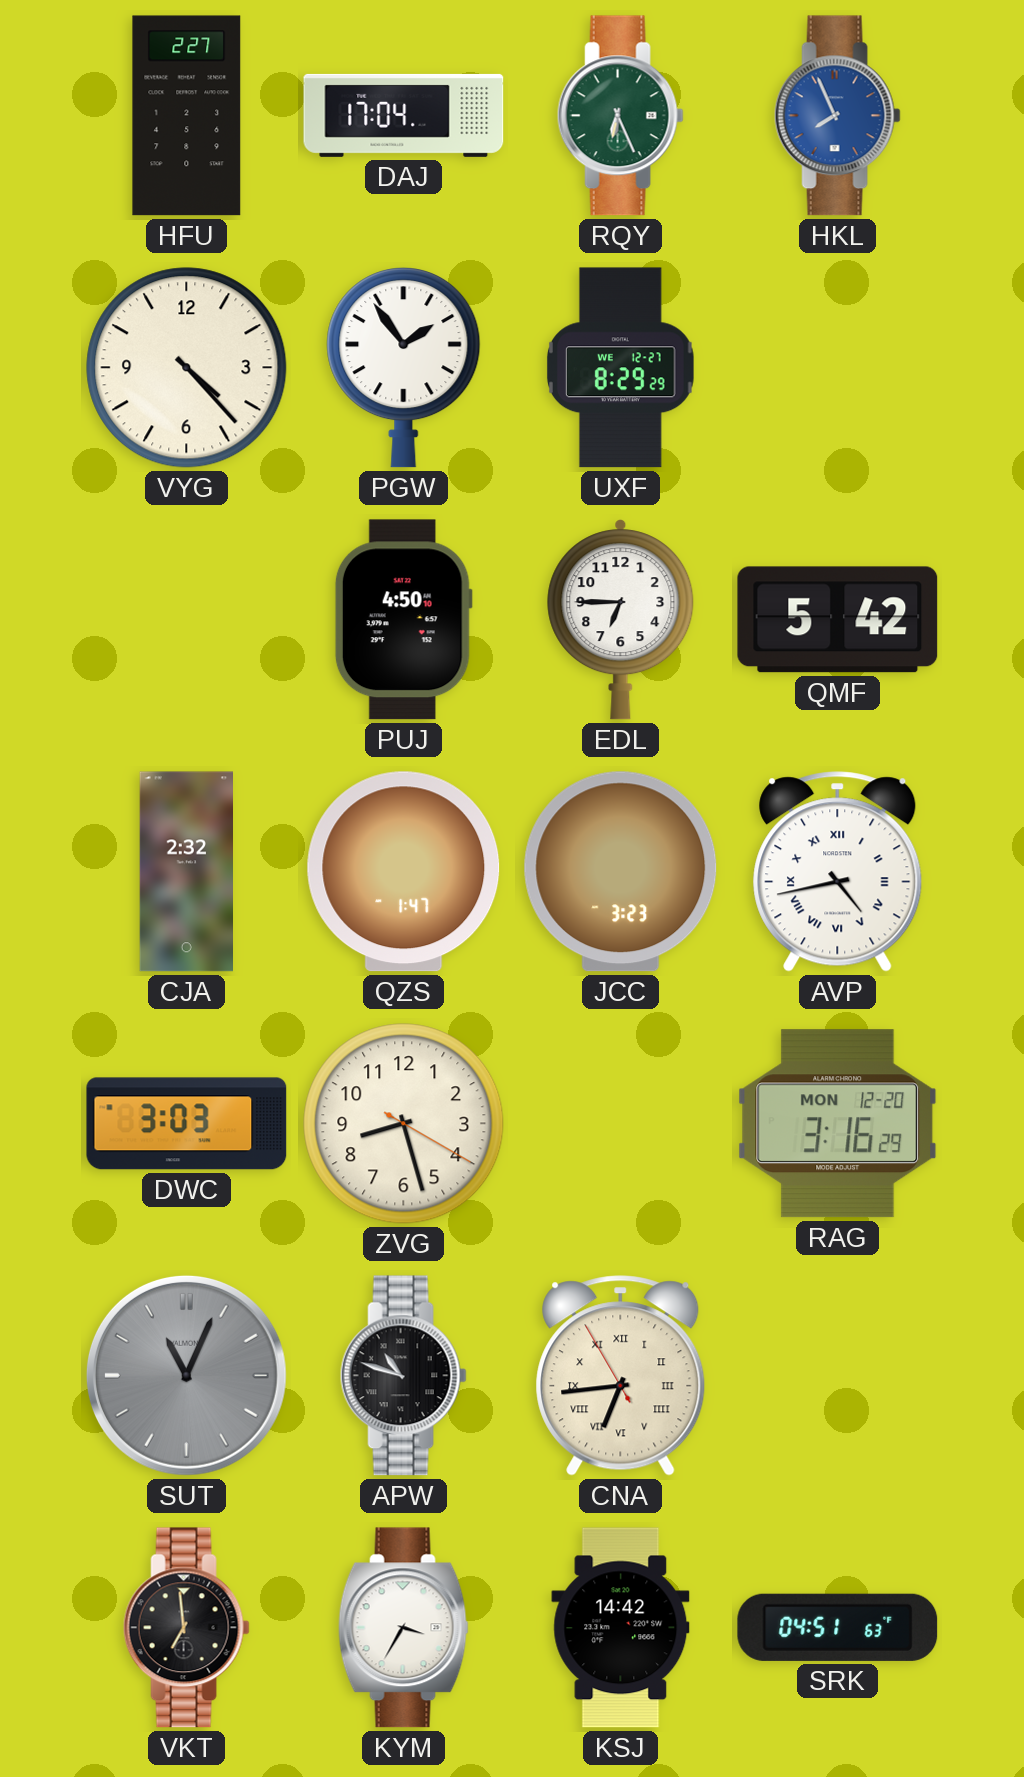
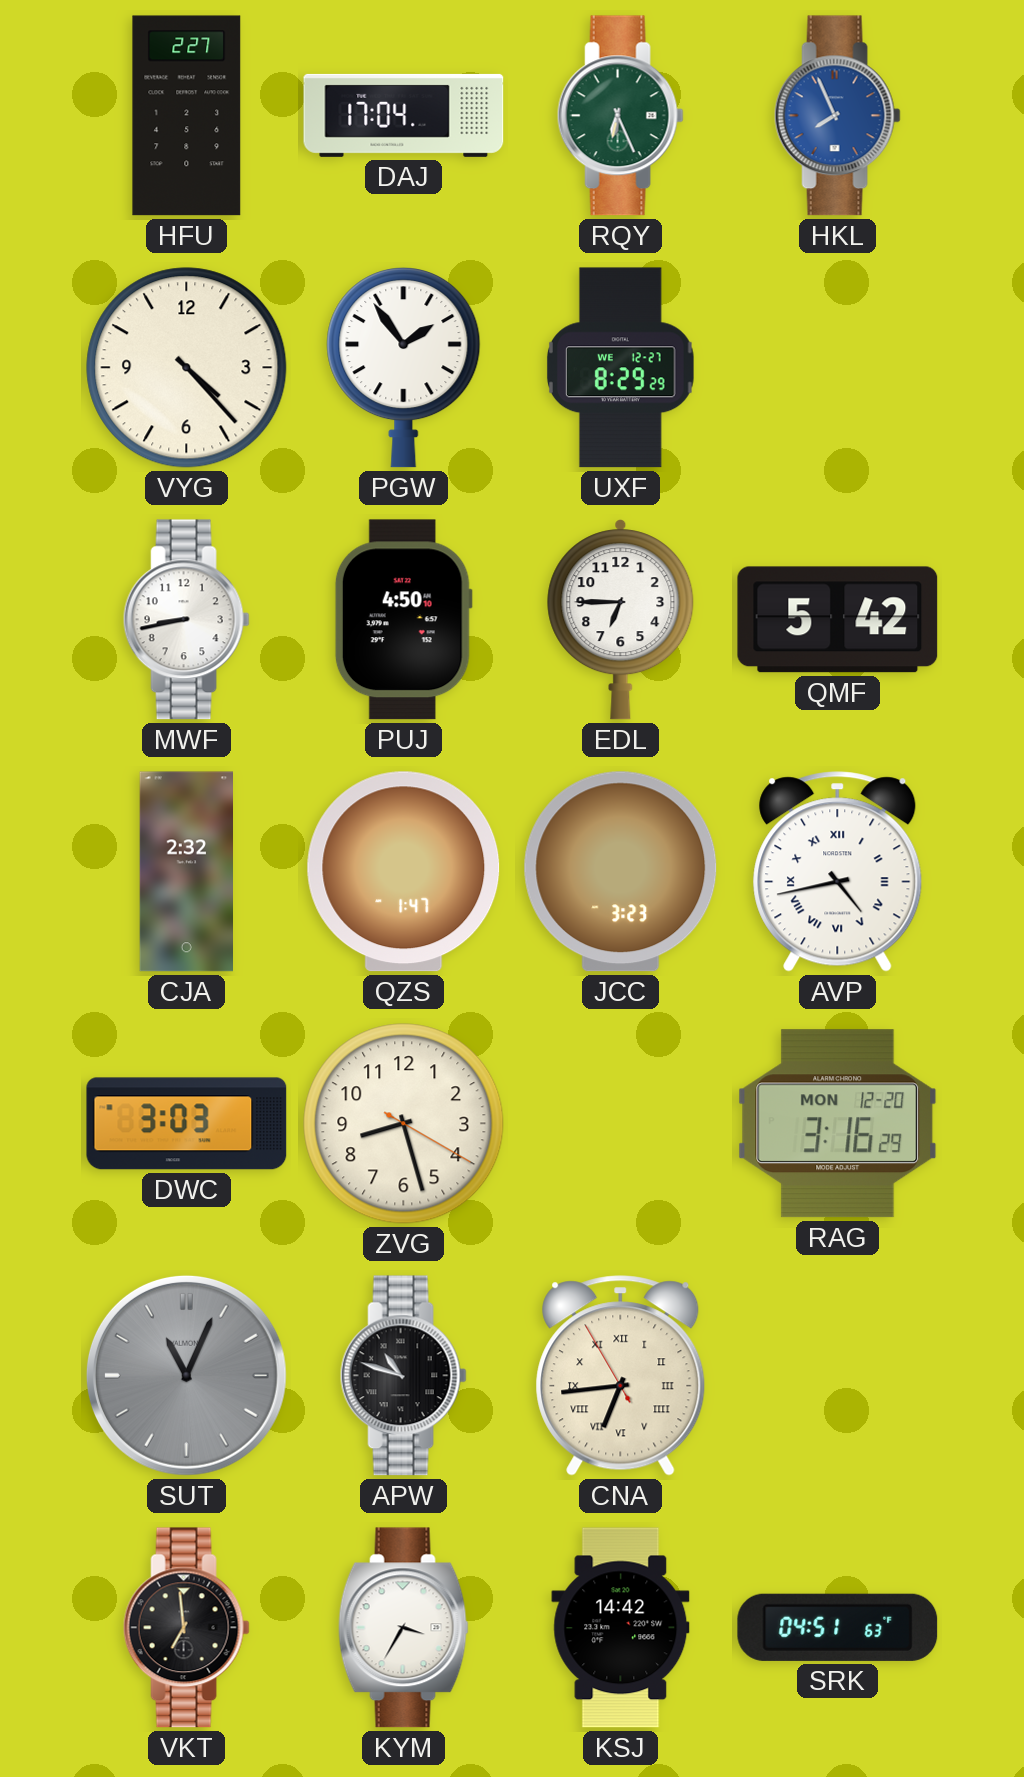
MWF: none -> 8:43 (186, 620)
